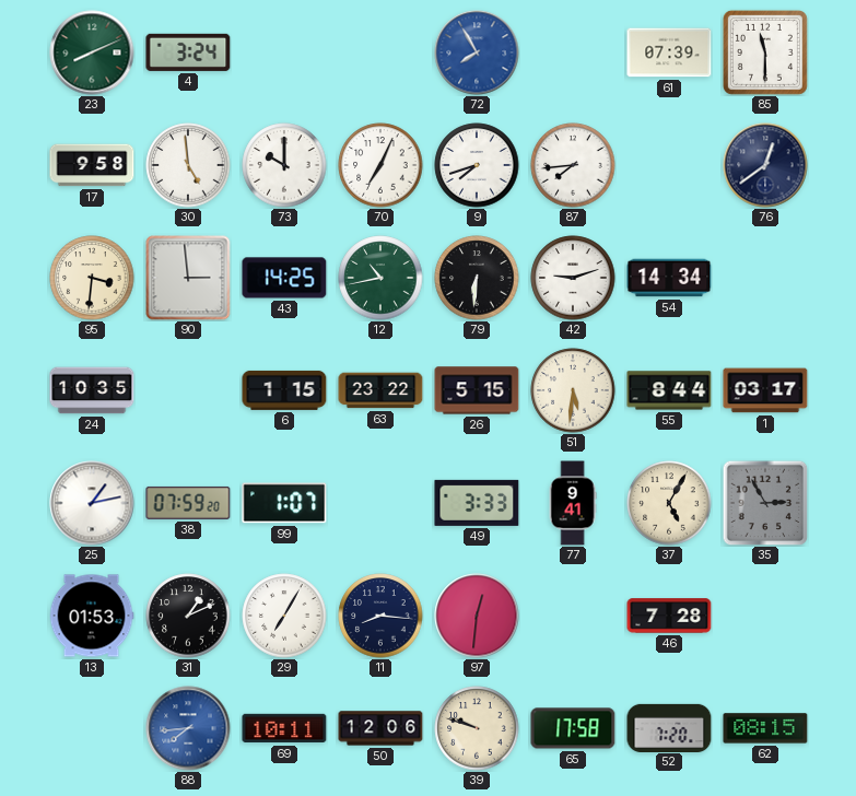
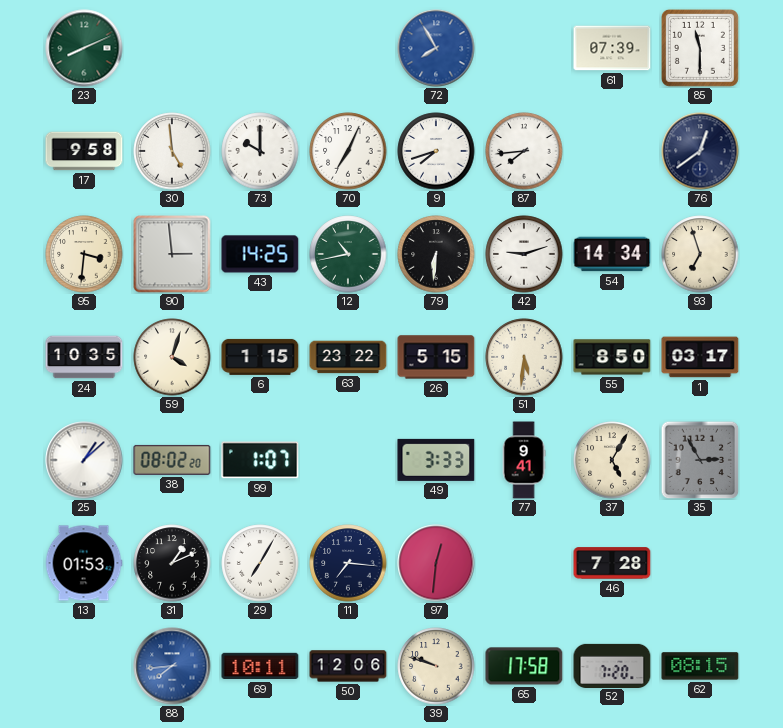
4: 3:24 -> none (188, 52)
93: none -> 6:57 (700, 254)
59: none -> 4:03 (172, 357)
55: 8:44 -> 8:50 (612, 357)
25: 1:13 -> 1:08 (84, 460)
38: 07:59 -> 08:02 (172, 460)
11: 8:16 -> 7:16 (348, 563)
